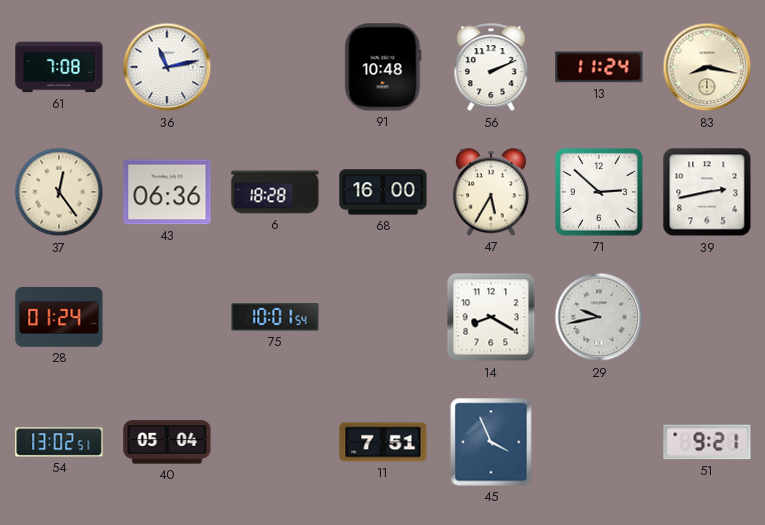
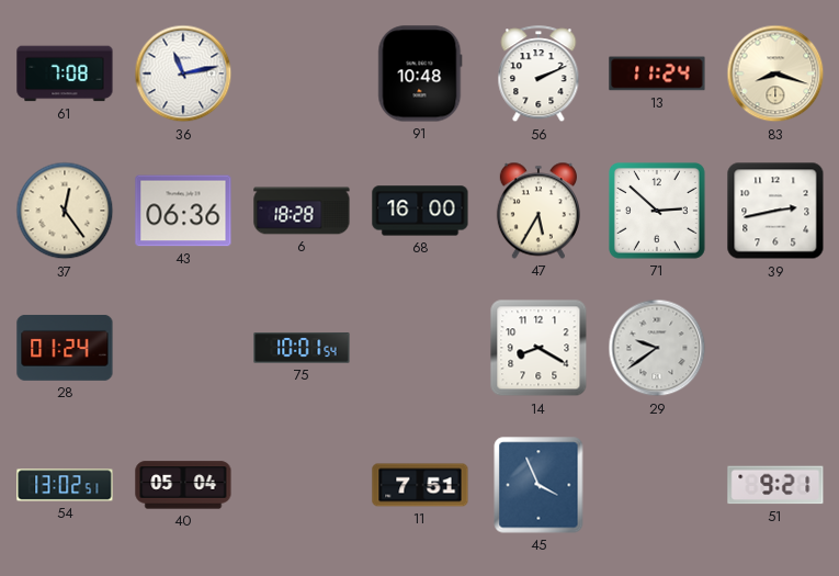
83: 8:17 -> 8:18 (775, 74)
29: 9:43 -> 9:39 (657, 348)
